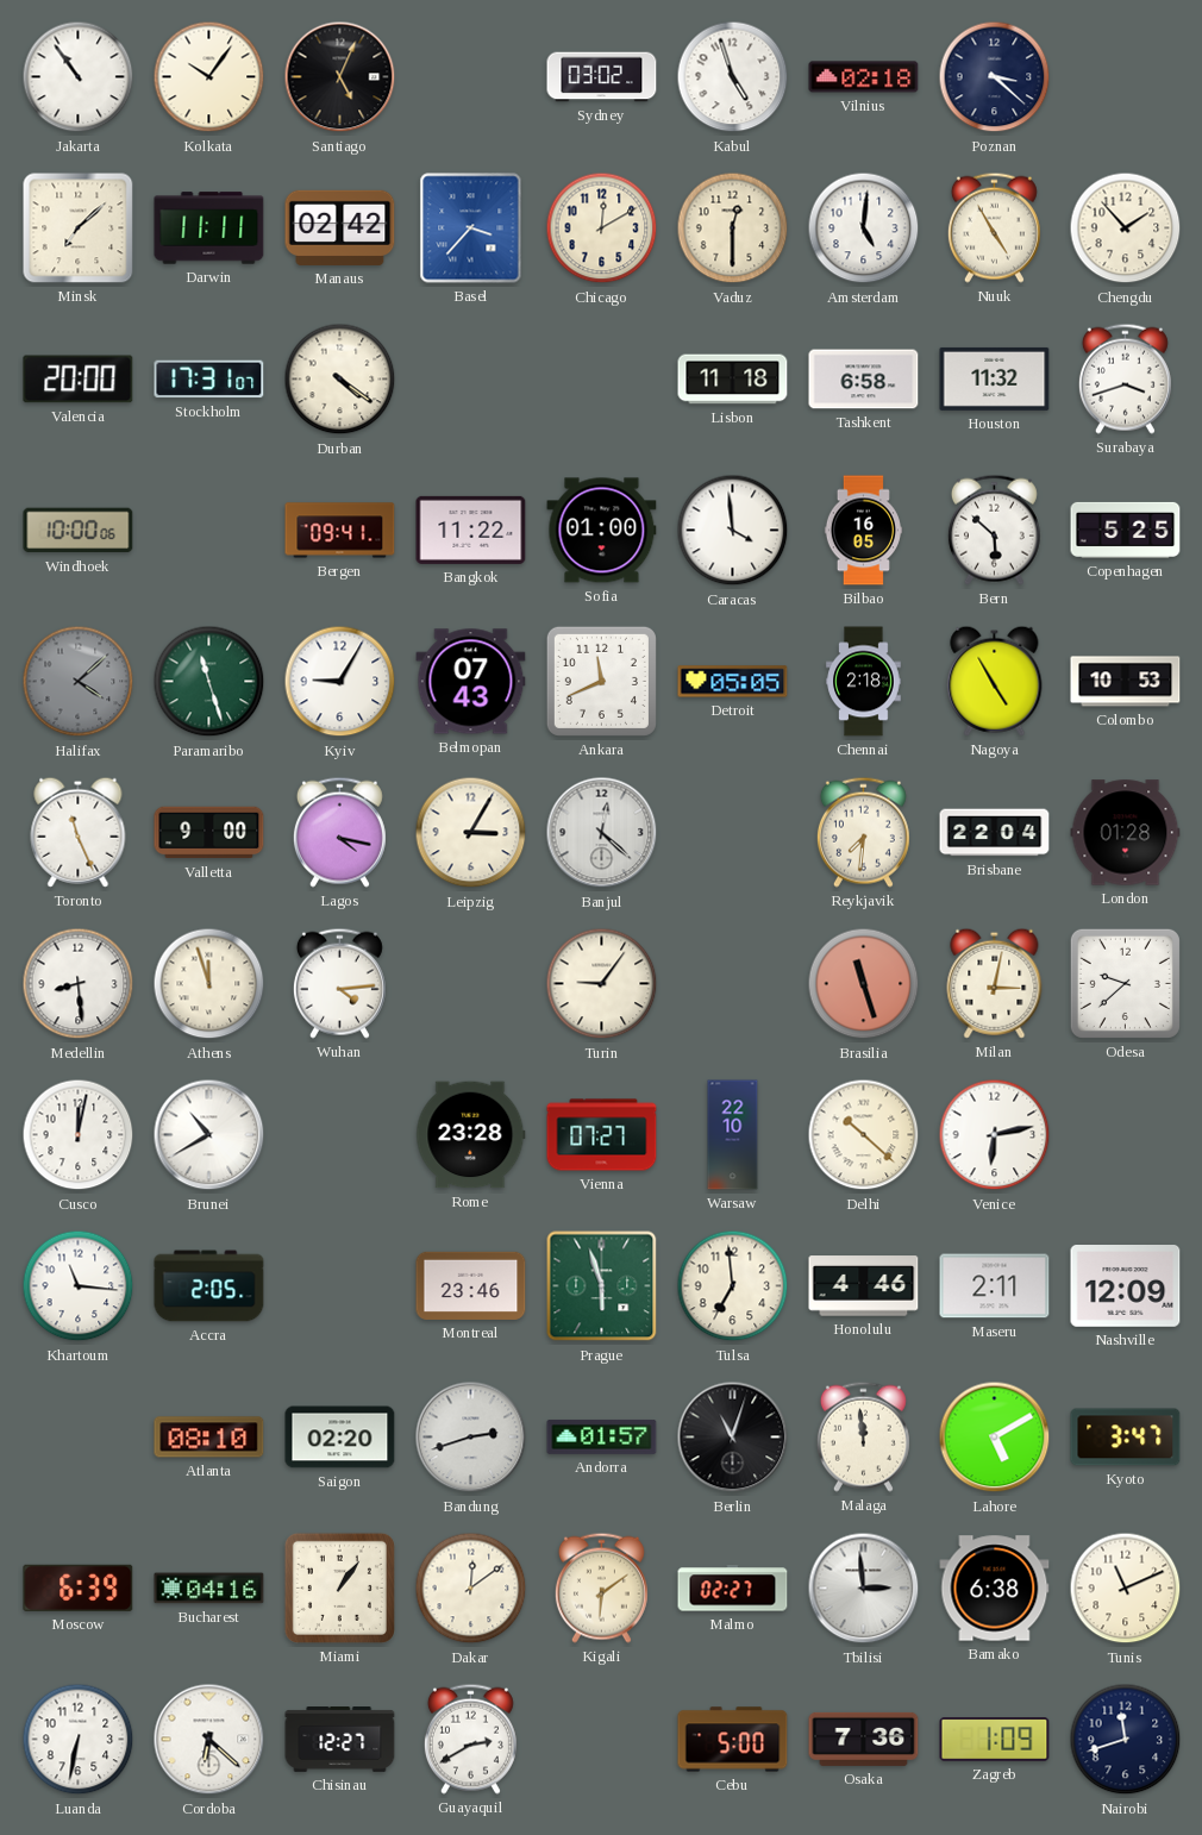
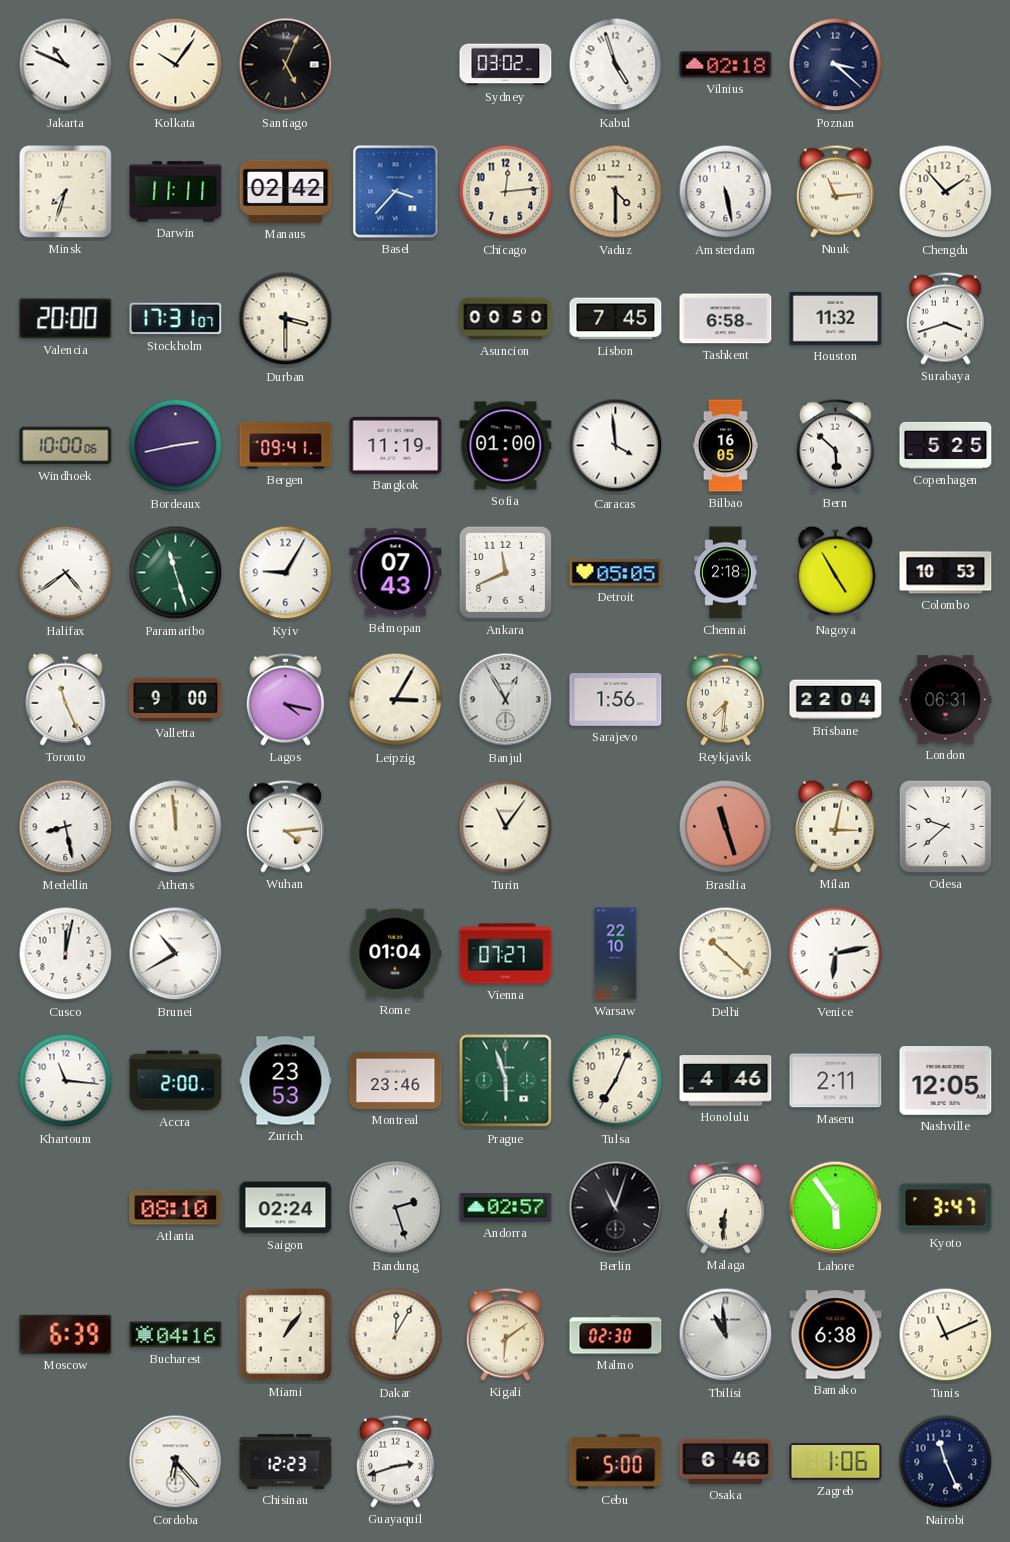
Jakarta: 10:54 -> 10:49 (66, 65)
Minsk: 7:08 -> 7:33 (66, 192)
Chicago: 12:10 -> 12:14 (506, 192)
Vaduz: 12:30 -> 4:30 (616, 192)
Amsterdam: 5:01 -> 5:28 (726, 192)
Nuuk: 4:55 -> 11:14 (835, 191)
Durban: 4:21 -> 3:30 (286, 319)
Asuncion: none -> 00:50 (506, 319)
Lisbon: 11:18 -> 7:45 (616, 319)
Bordeaux: none -> 2:43 (176, 446)
Bangkok: 11:22 -> 11:19 (396, 445)
Halifax: 4:08 -> 4:39 (66, 573)
Halifax dial: grey -> white (66, 573)
Banjul: 12:22 -> 12:55 (506, 700)
Sarajevo: none -> 1:56 (616, 700)
London: 01:28 -> 06:31 (946, 700)
Medellin: 8:29 -> 8:28 (66, 827)
Athens: 11:57 -> 11:59 (176, 827)
Turin: 9:06 -> 11:06 (506, 827)
Rome: 23:28 -> 01:04 (396, 954)
Accra: 2:05 -> 2:00 (176, 1081)
Zurich: none -> 23:53 (286, 1081)
Tulsa: 6:59 -> 7:04 (616, 1081)
Nashville: 12:09 -> 12:05 (946, 1081)
Saigon: 02:20 -> 02:24 (286, 1208)
Bandung: 2:42 -> 2:27 (396, 1208)
Andorra: 01:57 -> 02:57 (506, 1207)
Malaga: 11:59 -> 6:31 (725, 1207)
Lahore: 5:10 -> 5:54 (836, 1208)
Dakar: 12:09 -> 12:05 (396, 1335)
Malmo: 02:27 -> 02:30 (616, 1335)
Tbilisi: 2:59 -> 10:59 (726, 1335)
Luanda: 6:32 -> none (79, 1740)
Cordoba: 6:22 -> 6:23 (176, 1462)
Chisinau: 12:27 -> 12:23 (286, 1462)
Guayaquil: 2:40 -> 2:42 (395, 1461)
Osaka: 7:36 -> 6:46 (726, 1461)
Zagreb: 1:09 -> 1:06 (836, 1462)
Nairobi: 11:42 -> 11:26 (946, 1462)
